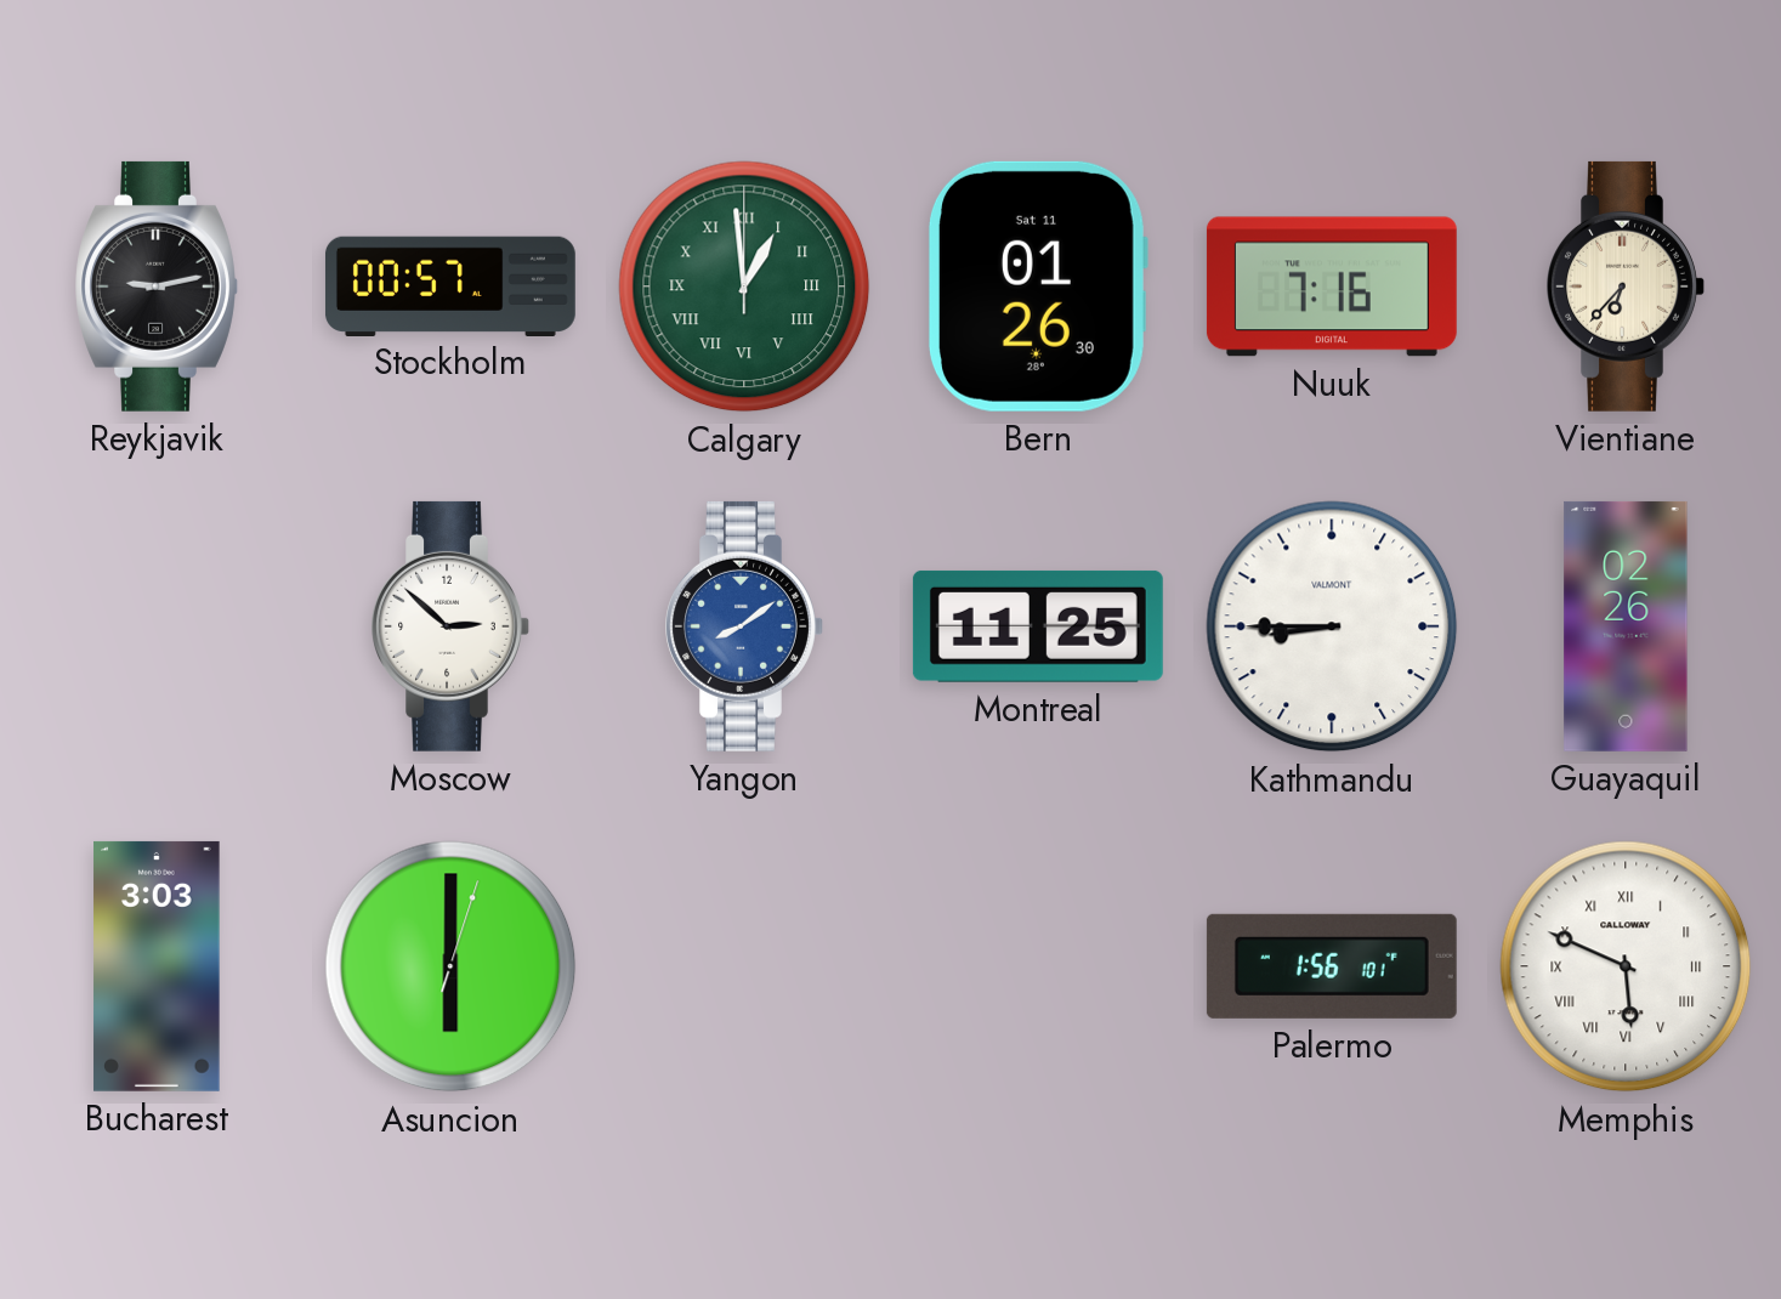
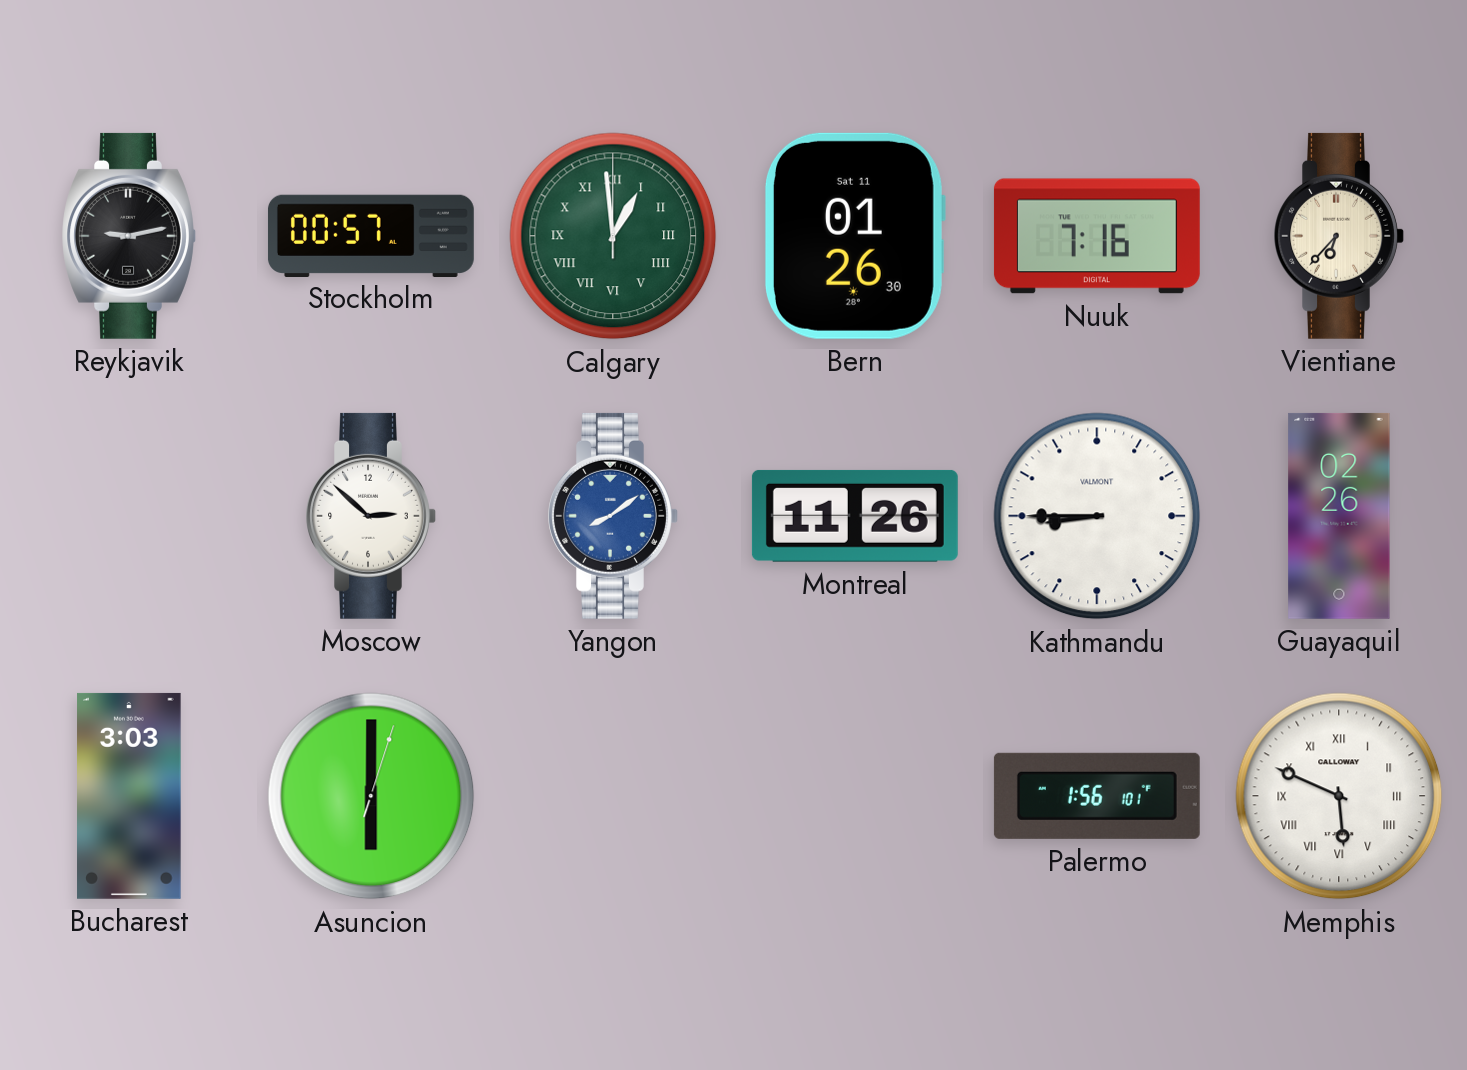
Montreal: 11:25 -> 11:26 (855, 516)
